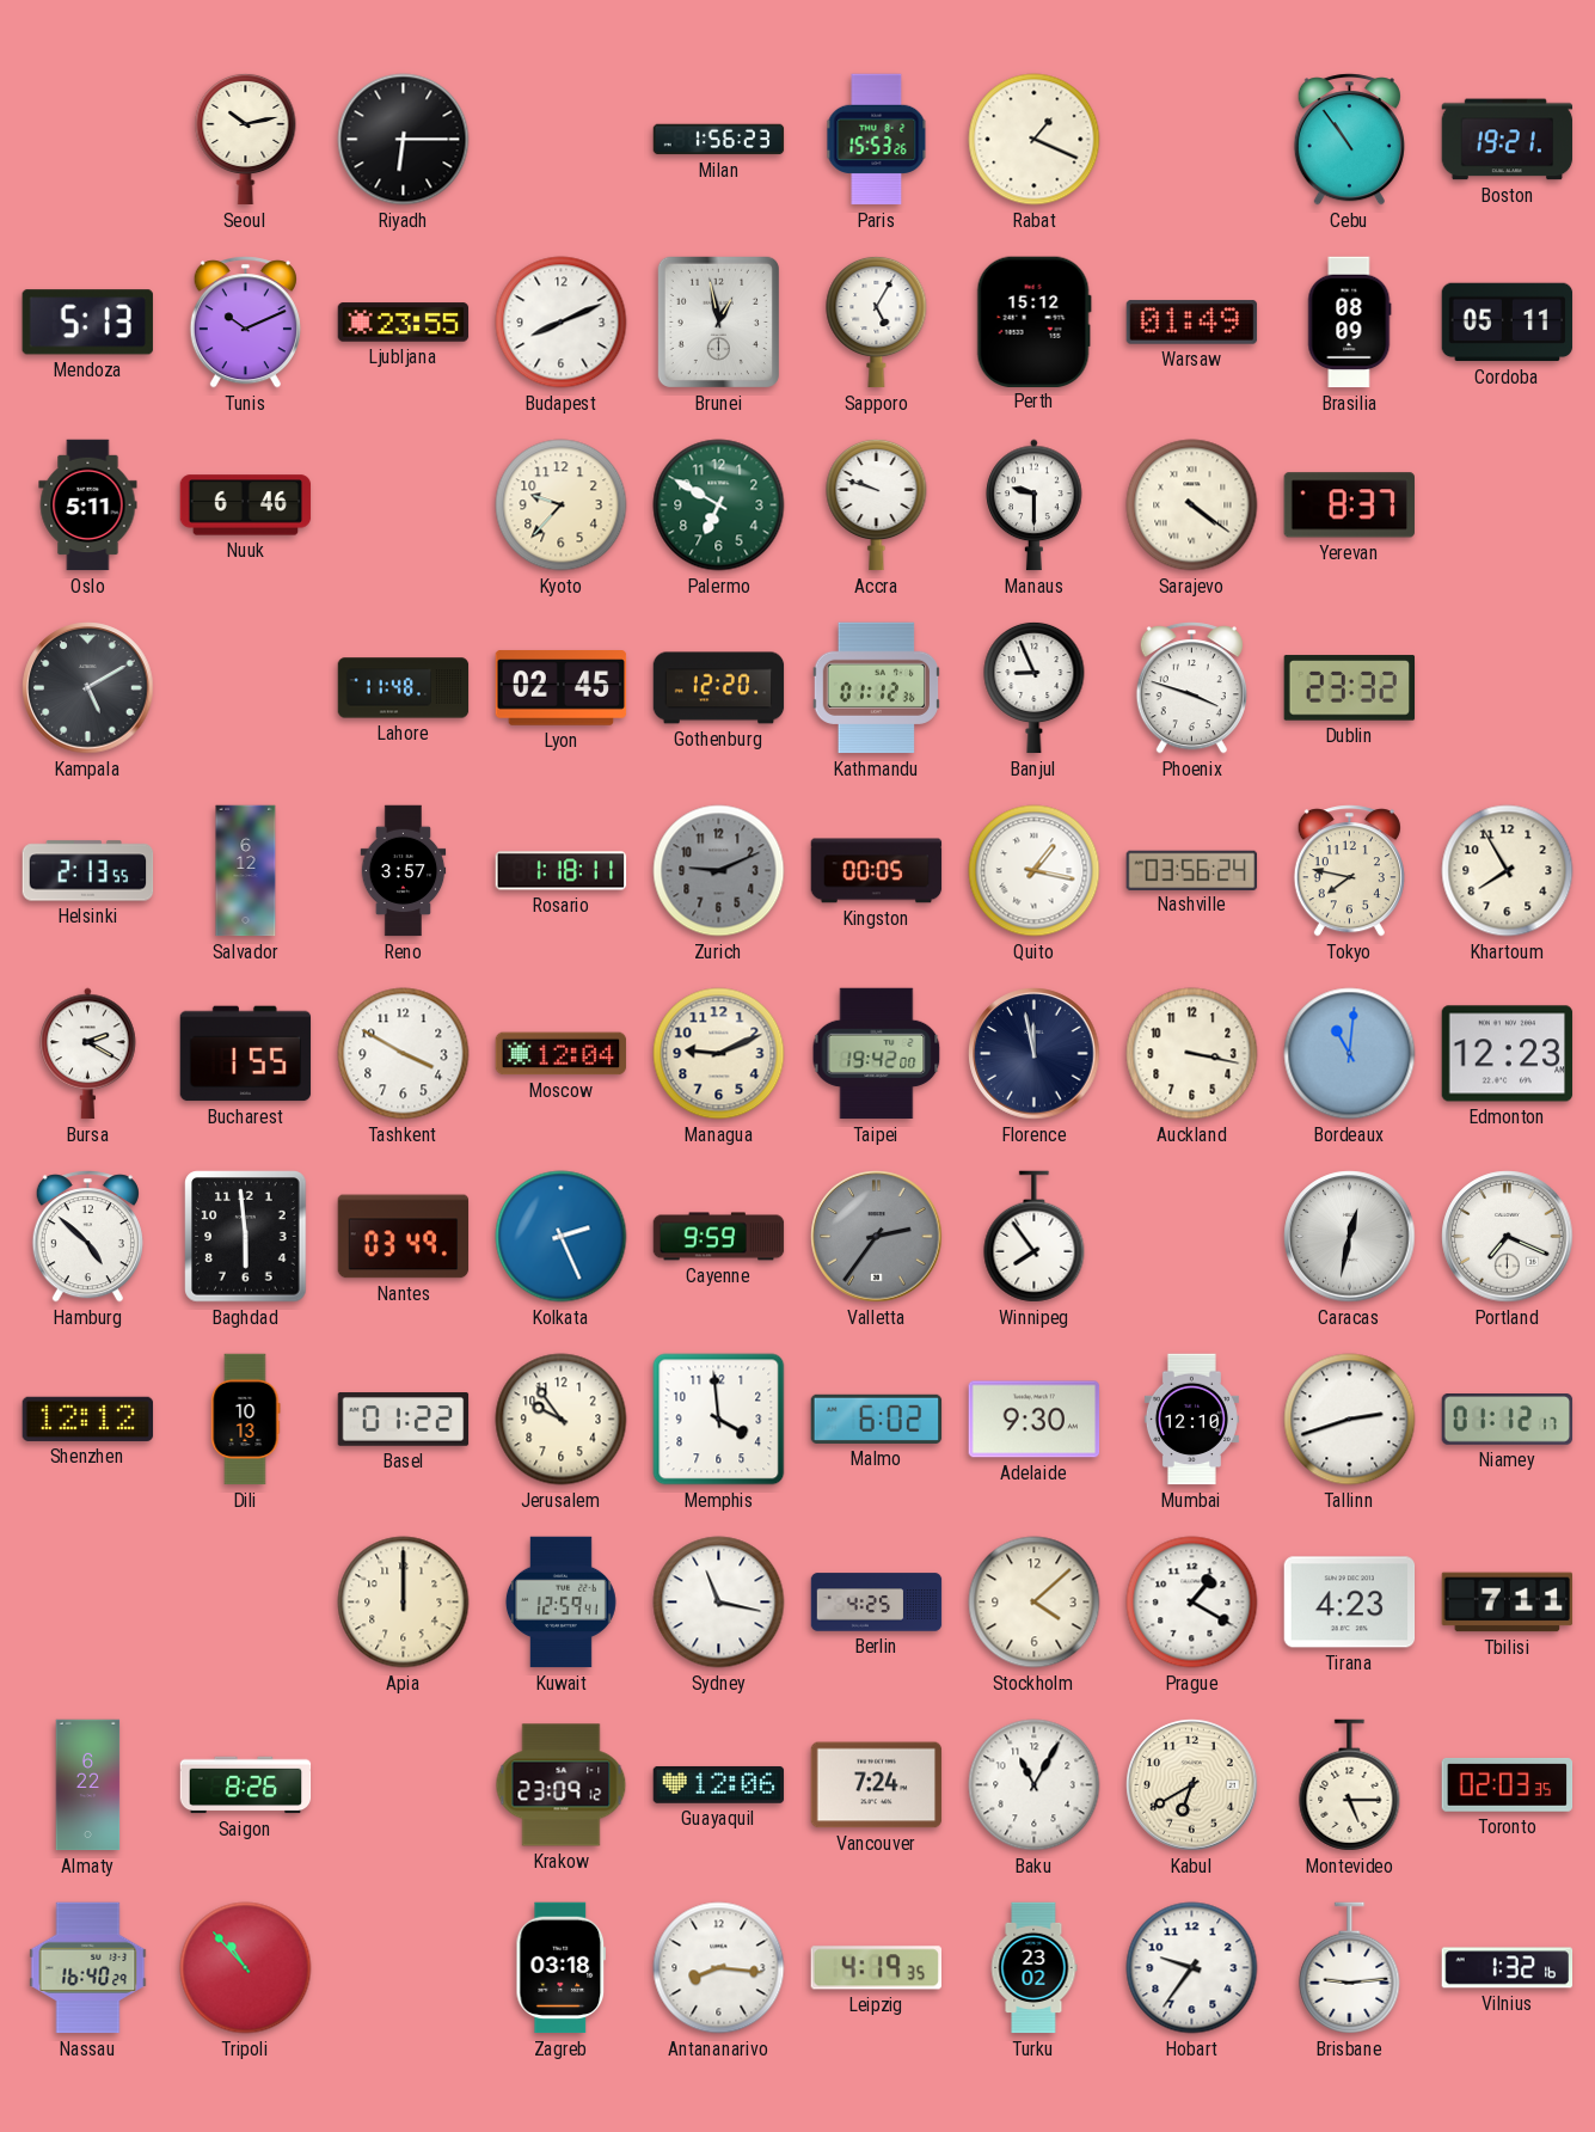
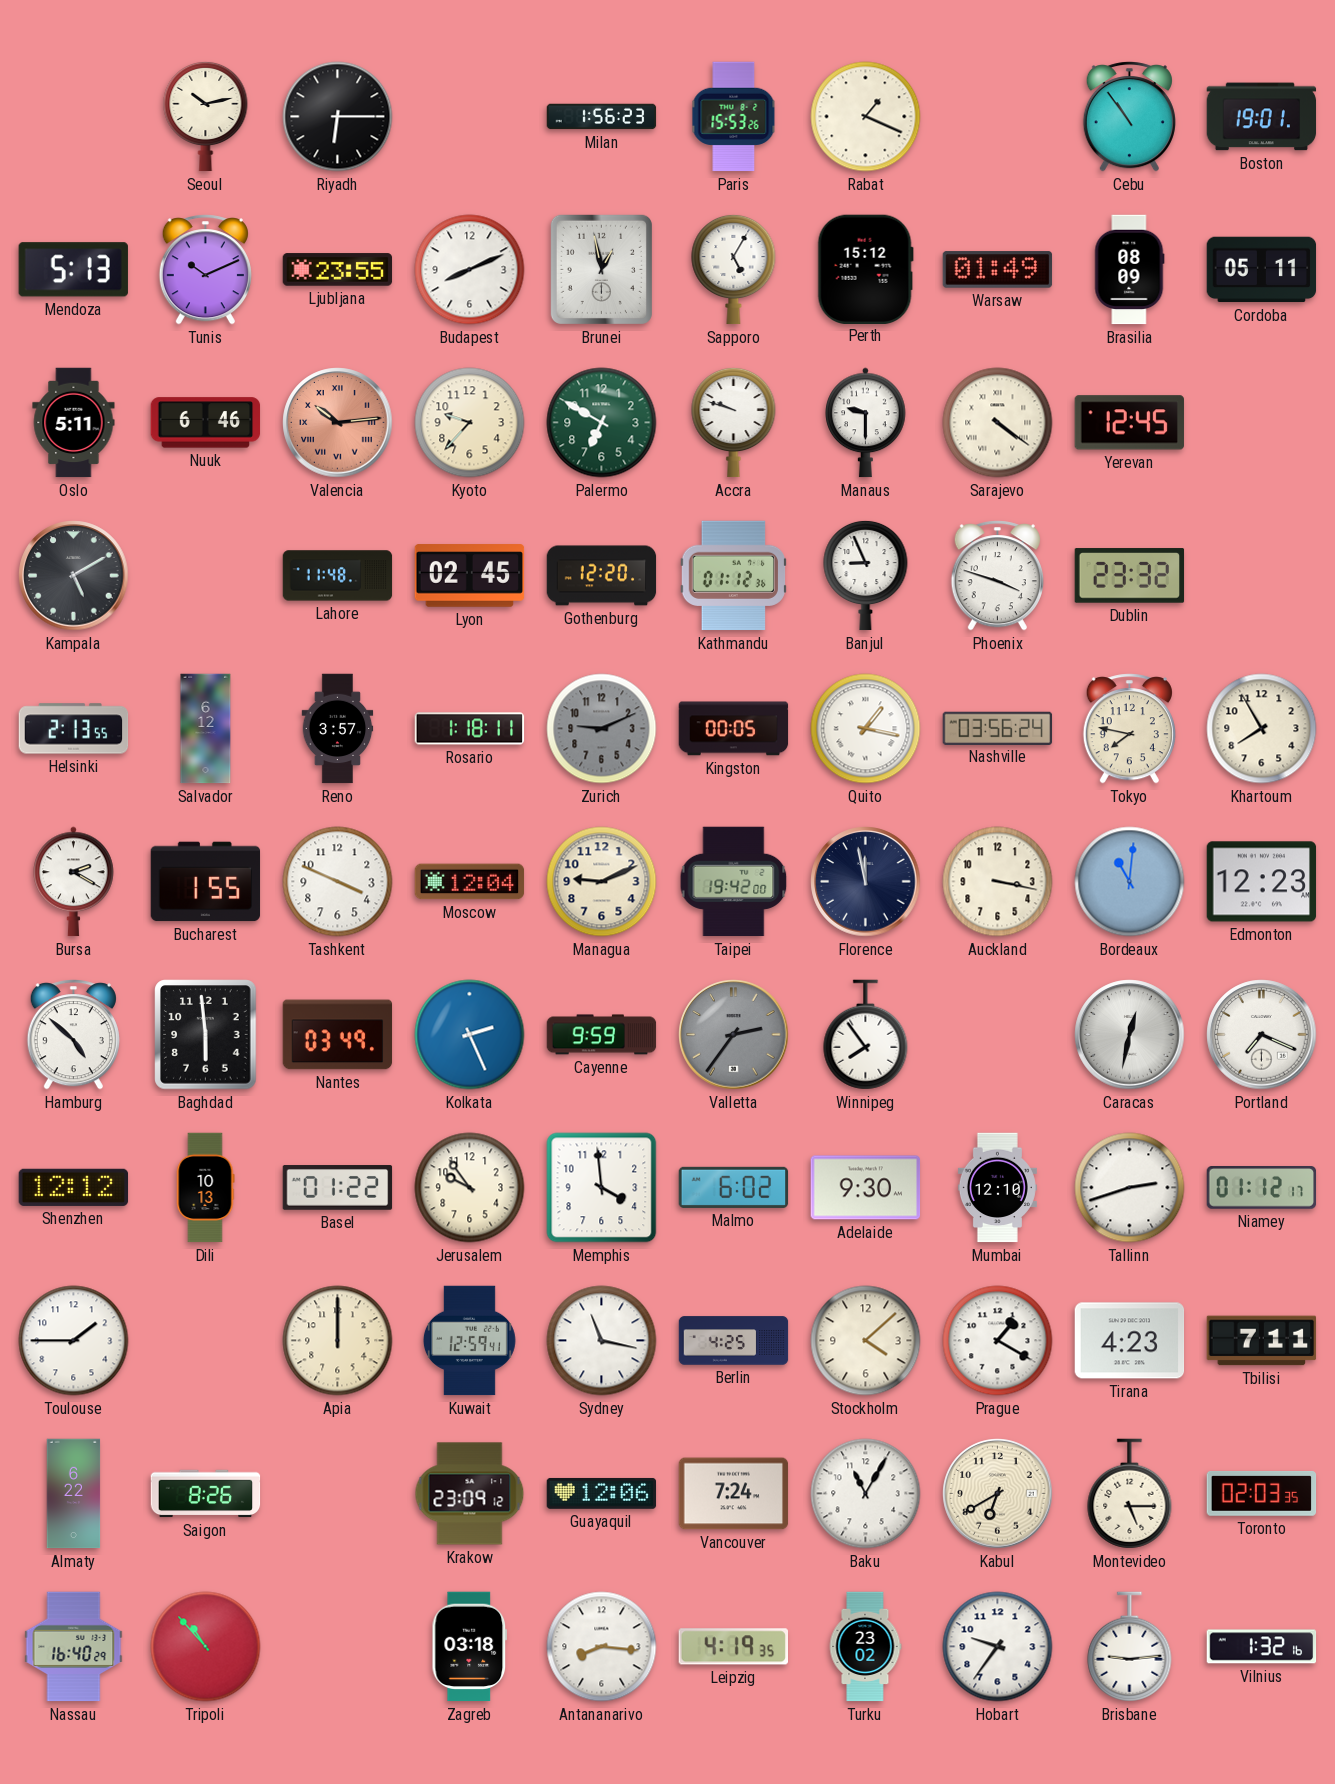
Boston: 19:21 -> 19:01 (1262, 117)
Valencia: none -> 10:14 (338, 423)
Yerevan: 8:37 -> 12:45 (1129, 423)
Tashkent: 3:50 -> 3:49 (338, 882)
Toulouse: none -> 1:45 (74, 1341)
